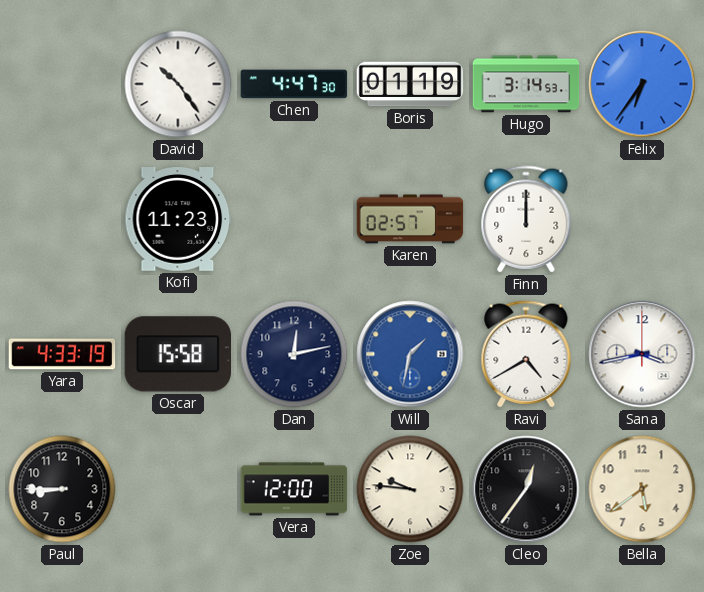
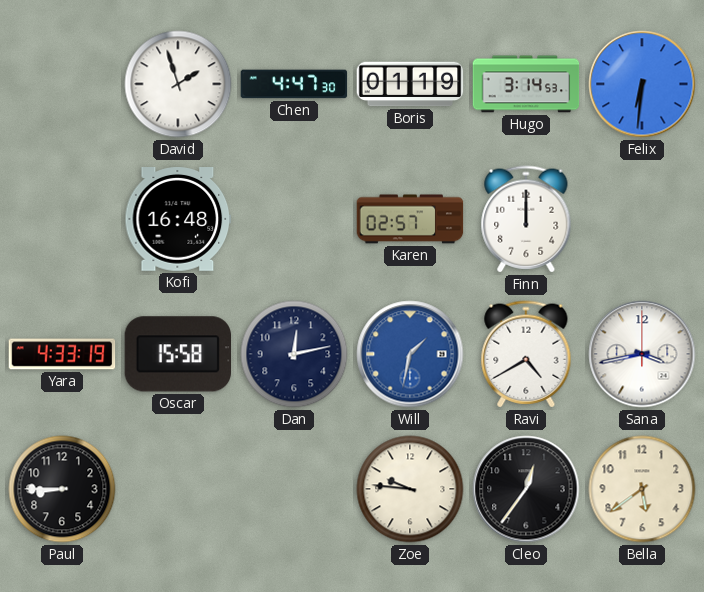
David: 10:24 -> 1:57 (178, 84)
Felix: 6:36 -> 6:31 (642, 84)
Kofi: 11:23 -> 16:48 (178, 220)
Vera: 12:00 -> none (294, 489)
